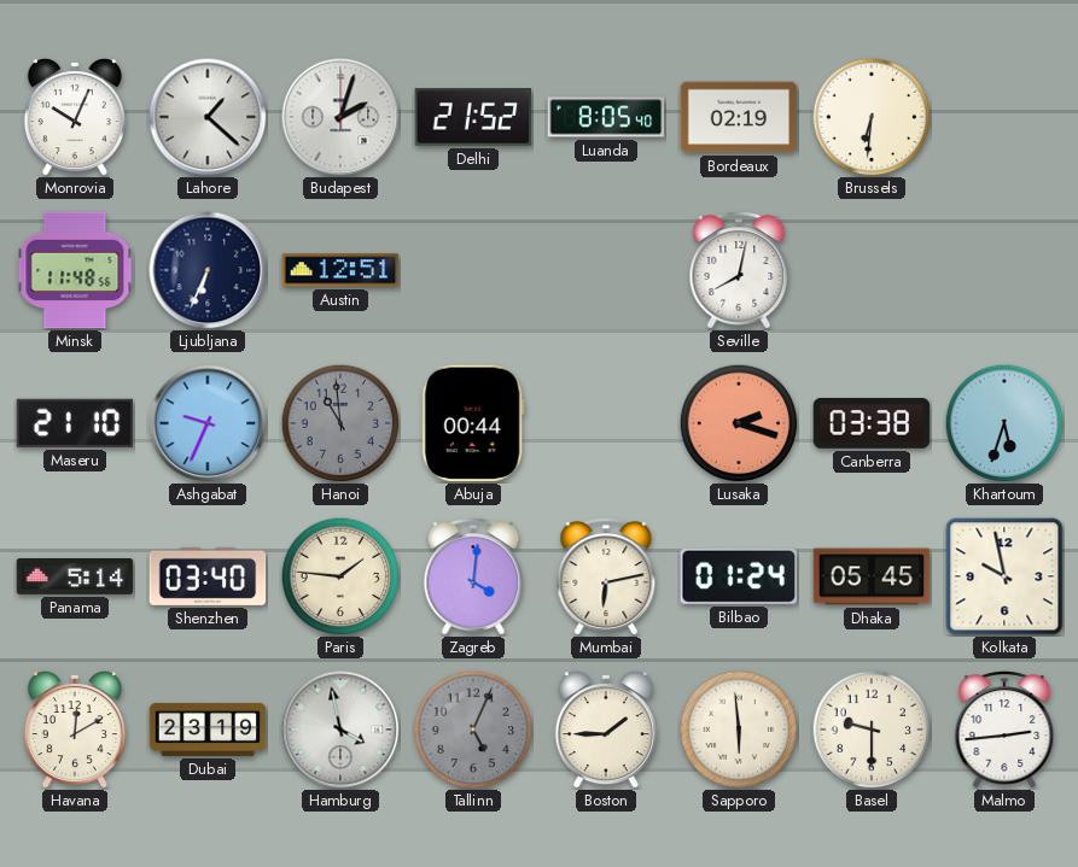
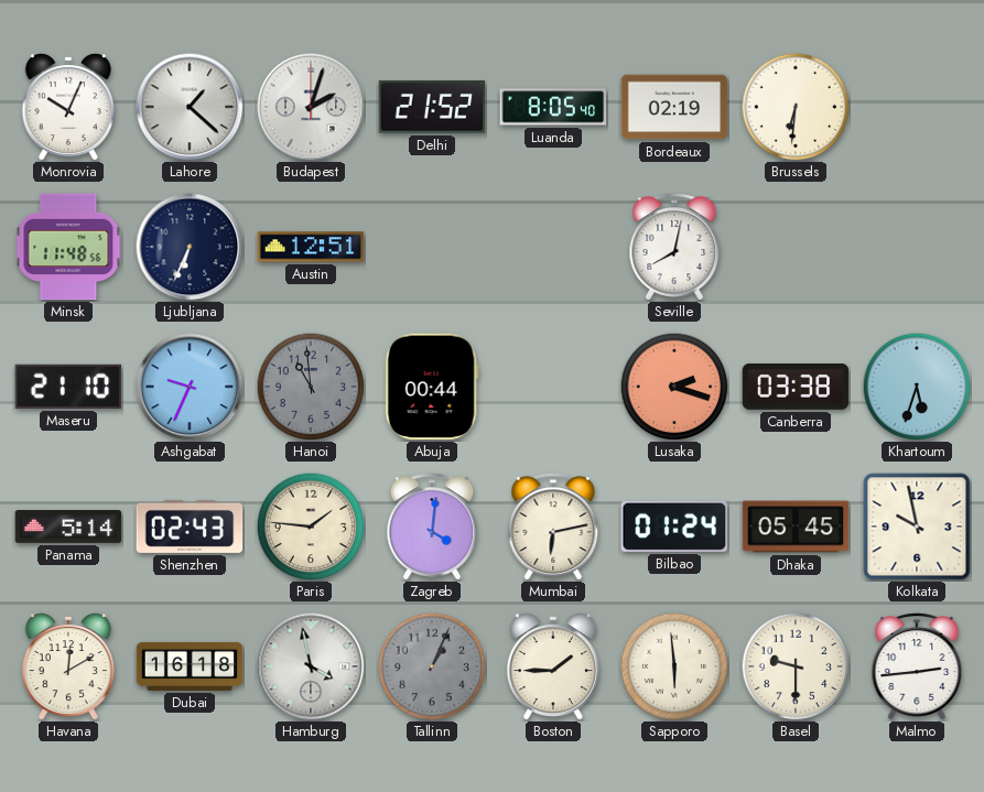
Shenzhen: 03:40 -> 02:43 (190, 527)
Dubai: 23:19 -> 16:18 (190, 666)
Tallinn: 5:04 -> 1:04 (432, 666)
